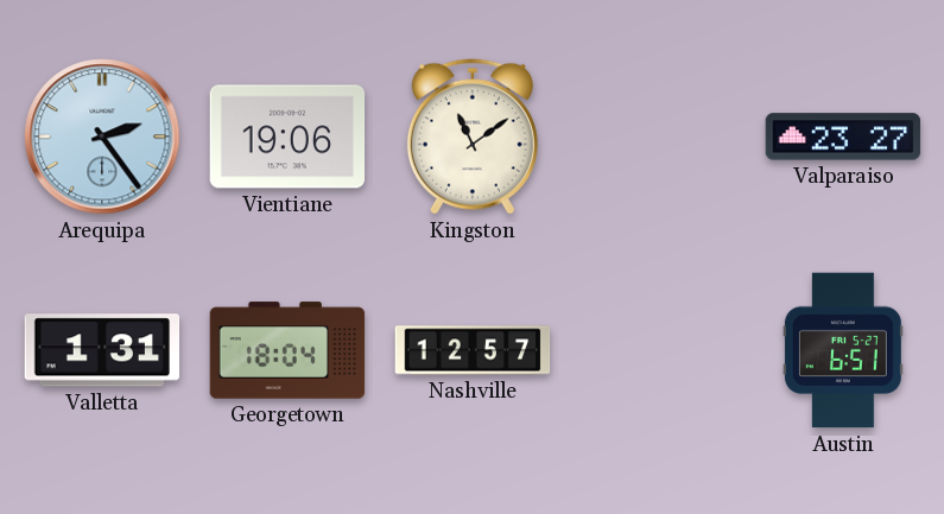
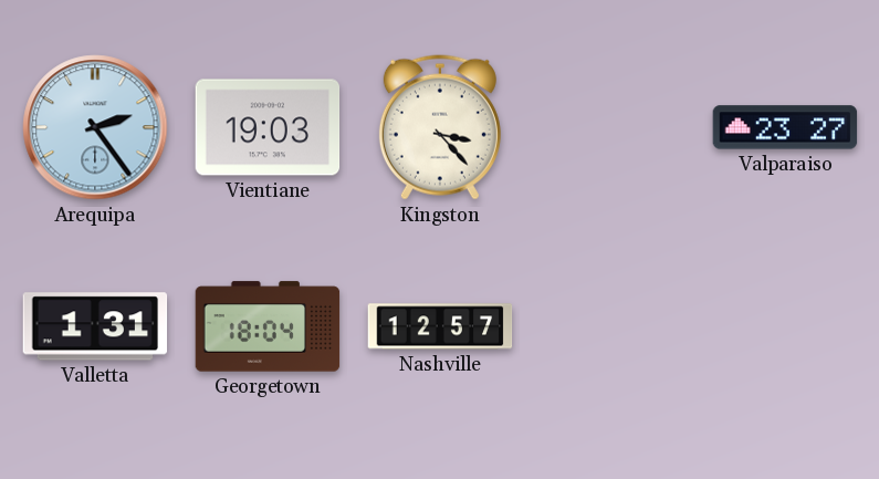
Vientiane: 19:06 -> 19:03 (268, 127)
Kingston: 11:09 -> 3:23 (440, 127)
Austin: 6:51 -> none (843, 350)
